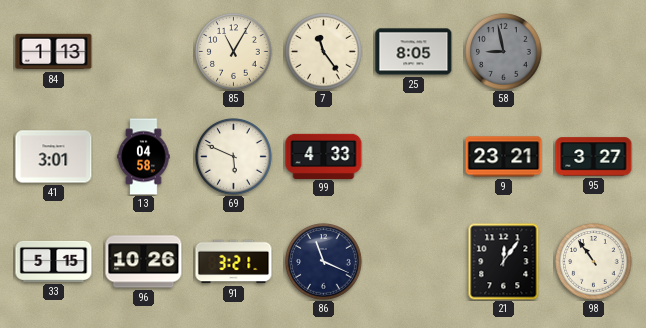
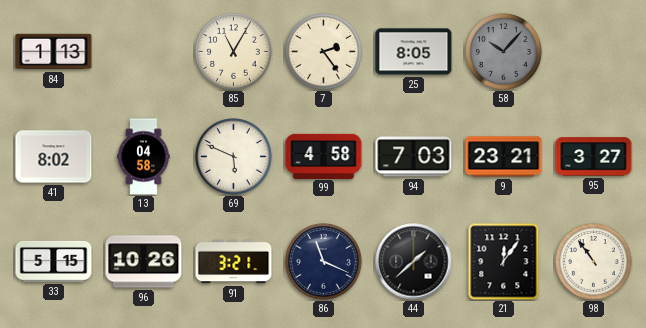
7: 11:24 -> 2:24 (324, 52)
58: 8:58 -> 10:07 (504, 52)
41: 3:01 -> 8:02 (54, 157)
99: 4:33 -> 4:58 (324, 156)
94: none -> 7:03 (414, 157)
44: none -> 1:38 (414, 262)
